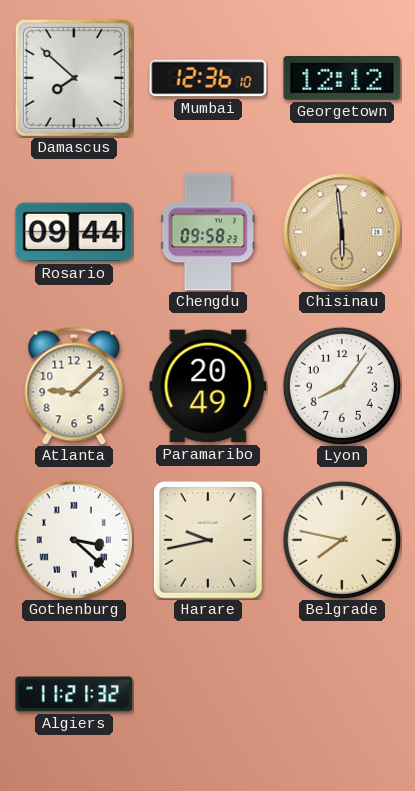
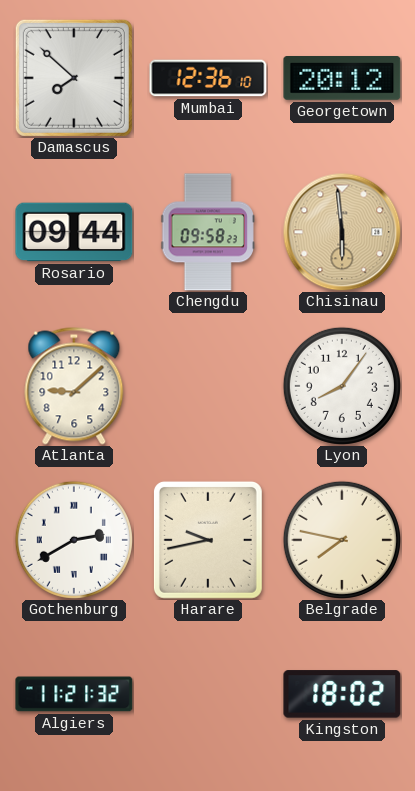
Georgetown: 12:12 -> 20:12 (342, 79)
Paramaribo: 20:49 -> none (208, 386)
Gothenburg: 3:22 -> 2:40 (74, 540)
Kingston: none -> 18:02 (342, 694)
